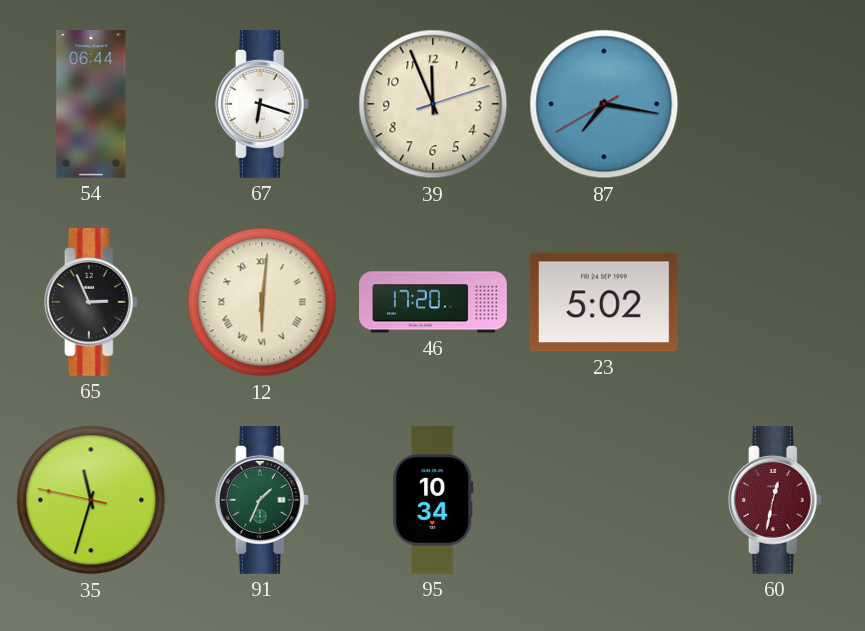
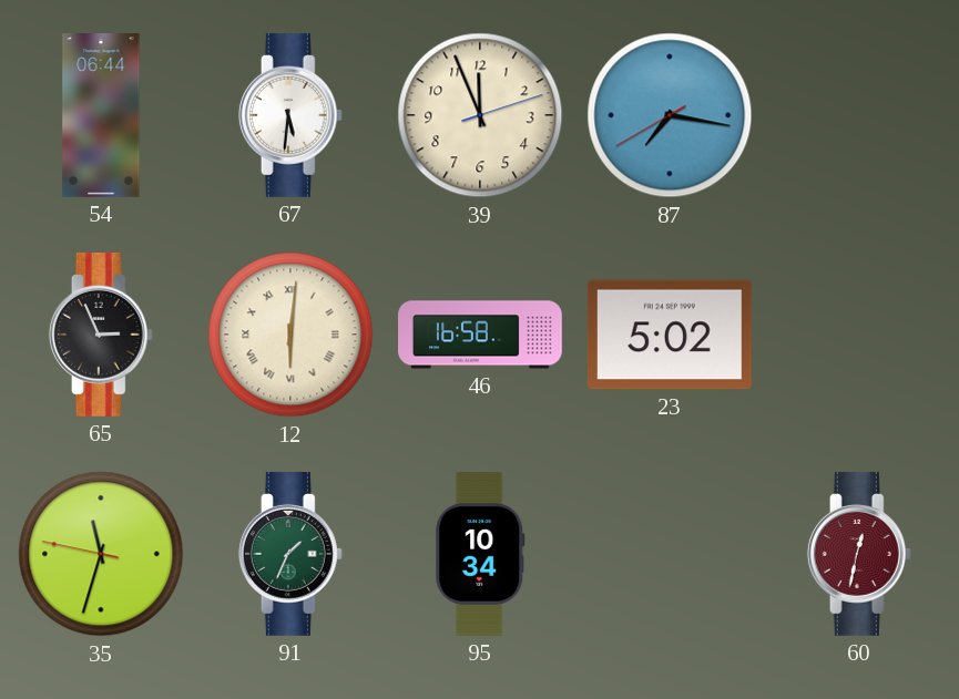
67: 6:18 -> 5:31 (290, 115)
46: 17:20 -> 16:58 (480, 335)
